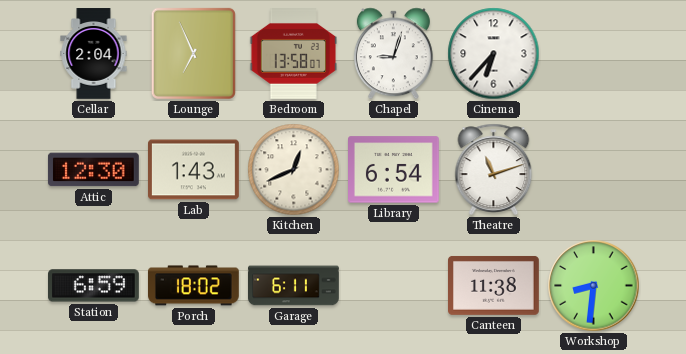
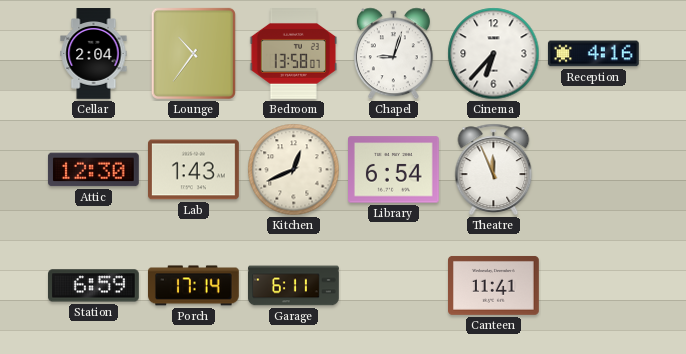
Lounge: 6:56 -> 10:36 (193, 53)
Reception: none -> 4:16 (594, 54)
Theatre: 11:12 -> 11:56 (494, 169)
Porch: 18:02 -> 17:14 (194, 286)
Canteen: 11:38 -> 11:41 (494, 285)
Workshop: 8:31 -> none (594, 286)
